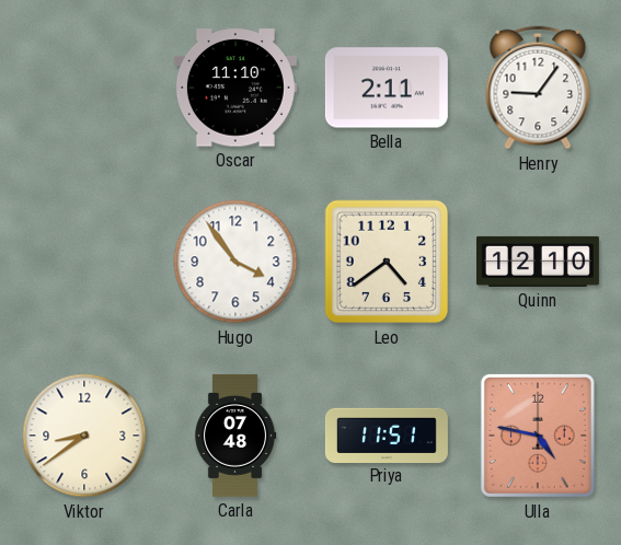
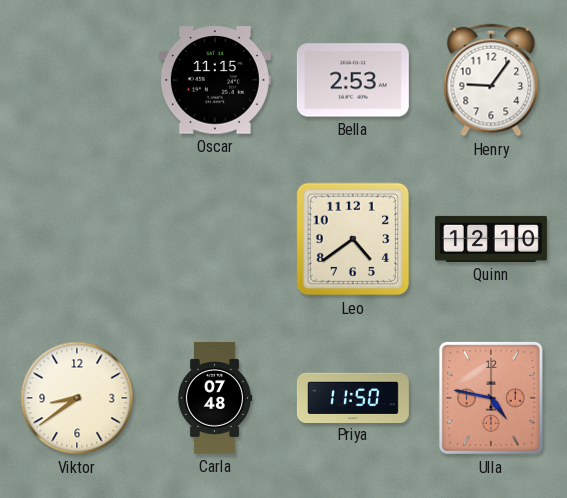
Oscar: 11:10 -> 11:15 (215, 80)
Bella: 2:11 -> 2:53 (353, 80)
Hugo: 3:54 -> none (235, 262)
Priya: 11:51 -> 11:50 (353, 397)
